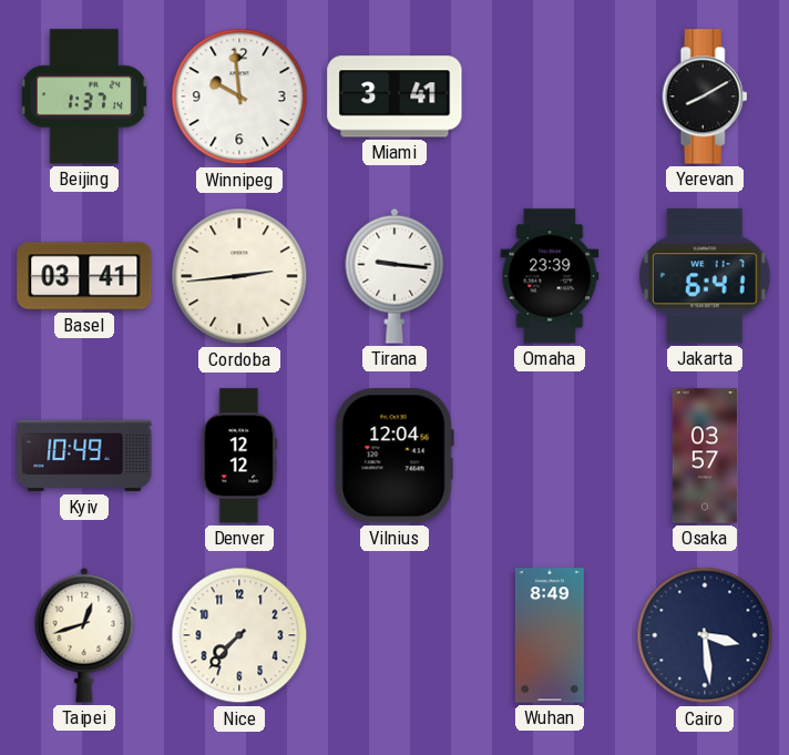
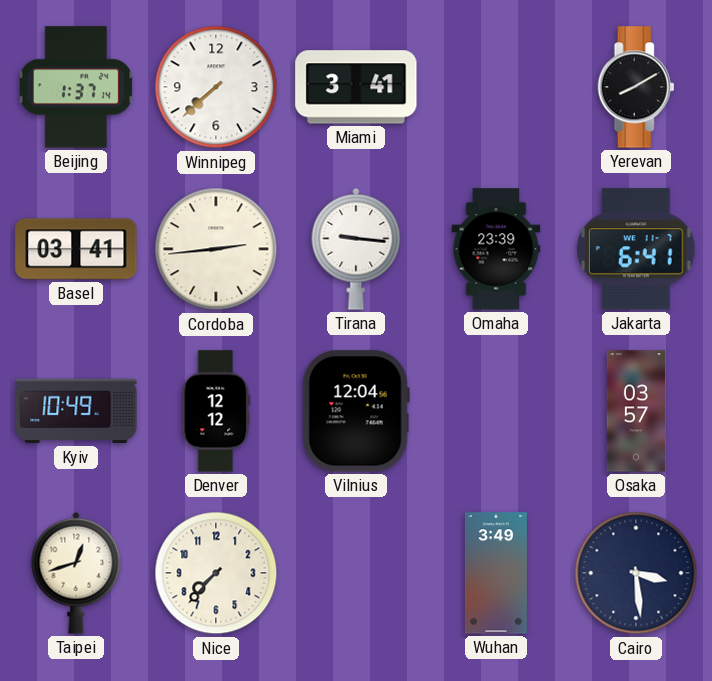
Winnipeg: 9:59 -> 7:38 (216, 87)
Wuhan: 8:49 -> 3:49 (496, 573)
